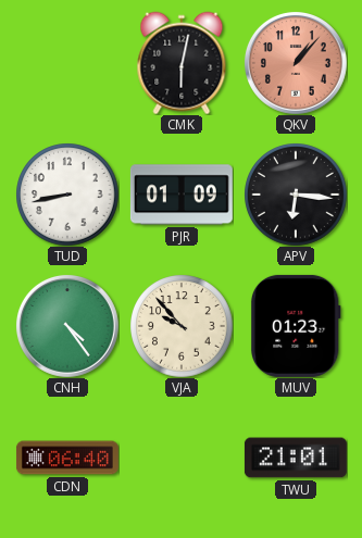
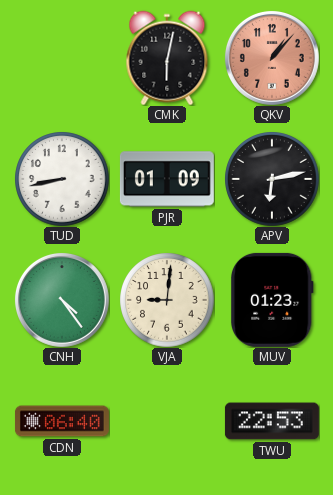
APV: 6:16 -> 6:13 (272, 179)
VJA: 9:53 -> 9:01 (167, 300)
TWU: 21:01 -> 22:53 (272, 421)
